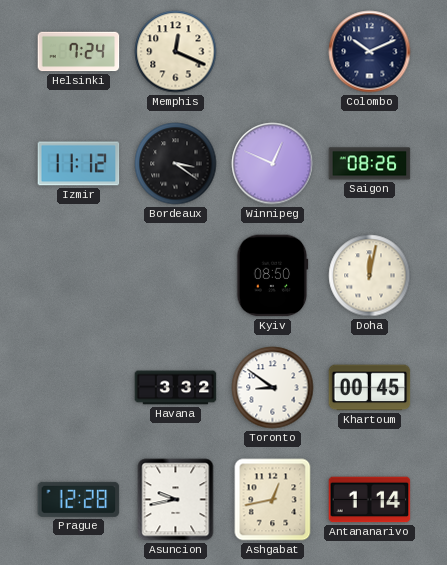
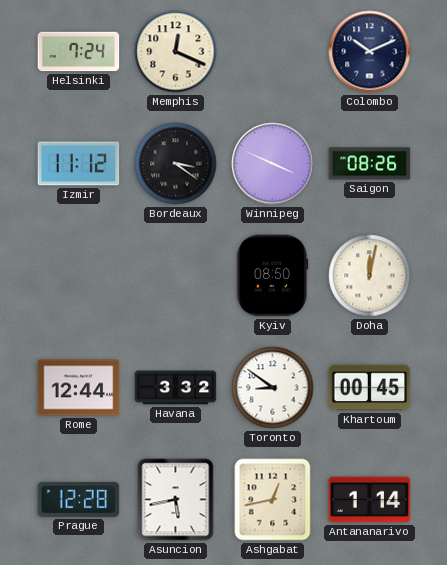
Winnipeg: 12:49 -> 3:49 (273, 164)
Rome: none -> 12:44 (79, 388)
Asuncion: 9:43 -> 5:43 (176, 500)
